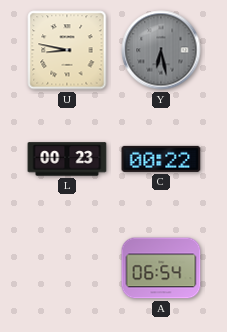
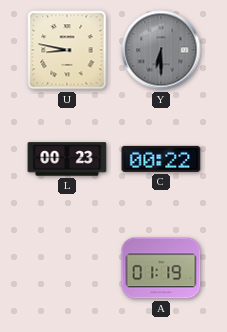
Y: 6:28 -> 6:30 (161, 50)
A: 06:54 -> 01:19 (161, 268)
